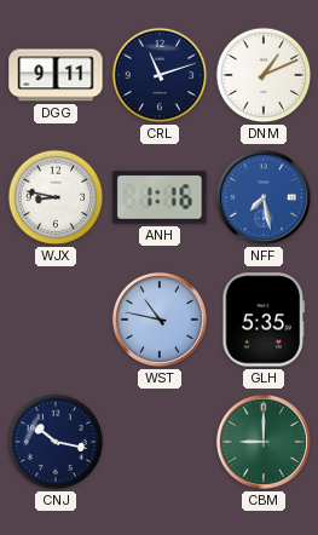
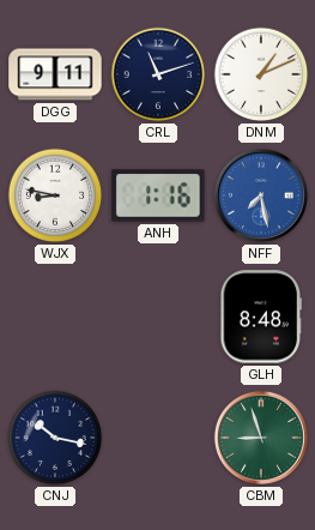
WST: 10:47 -> none (160, 320)
GLH: 5:35 -> 8:48 (261, 317)
CBM: 9:00 -> 8:57 (261, 438)
